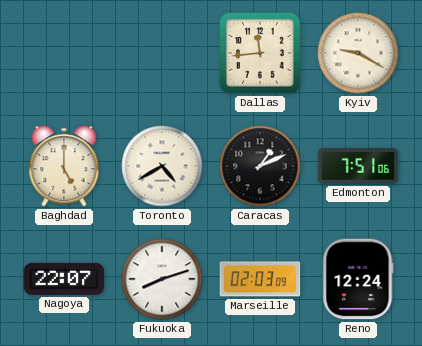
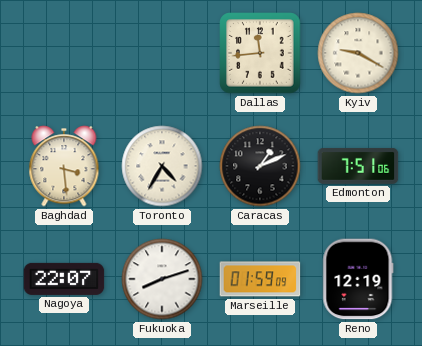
Baghdad: 5:00 -> 3:29 (64, 166)
Toronto: 4:40 -> 4:35 (162, 166)
Marseille: 02:03 -> 01:59 (260, 279)
Reno: 12:24 -> 12:19 (358, 279)
